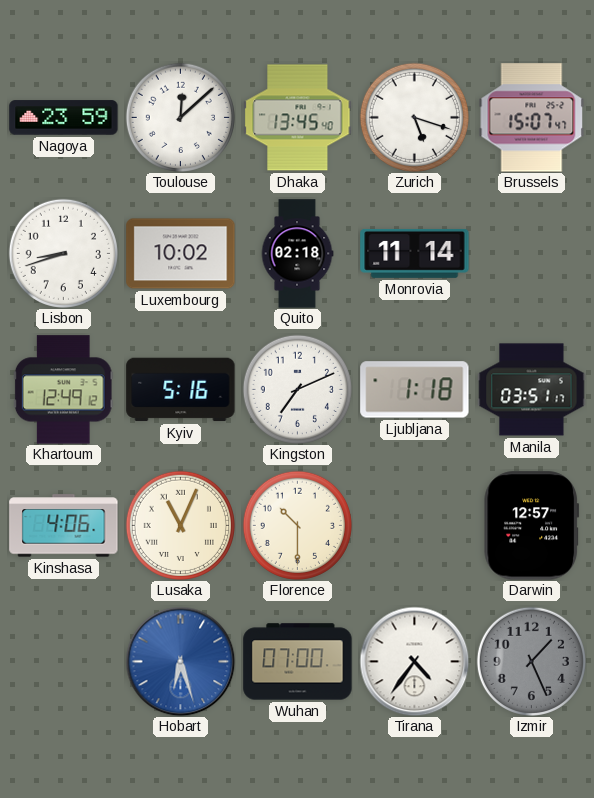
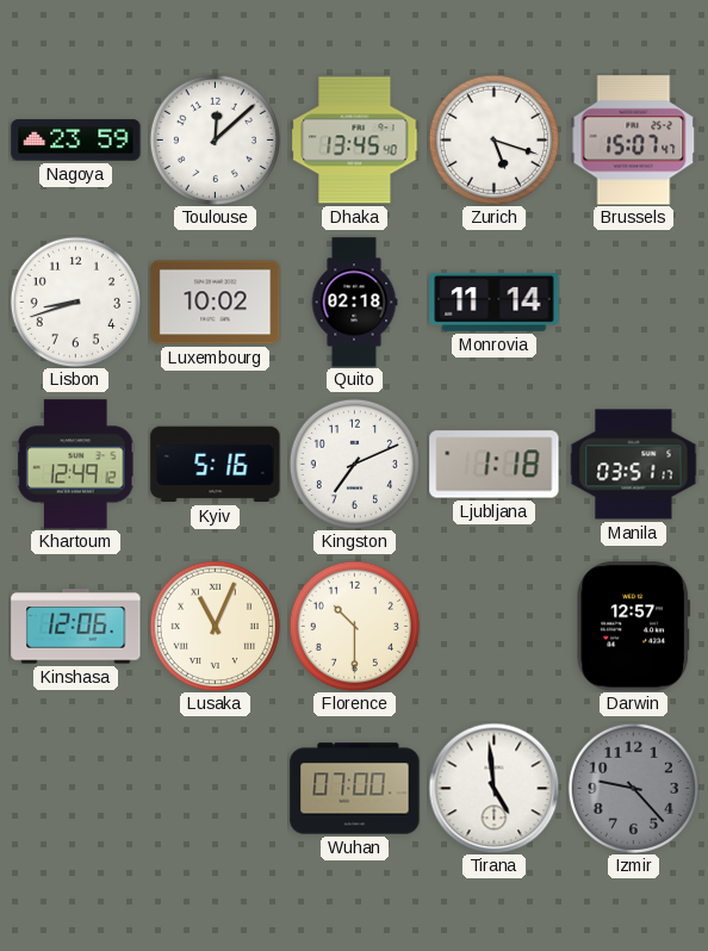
Kinshasa: 4:06 -> 12:06 (76, 627)
Hobart: 6:27 -> none (180, 661)
Tirana: 4:36 -> 4:59 (493, 788)
Izmir: 1:26 -> 9:23 (633, 788)
